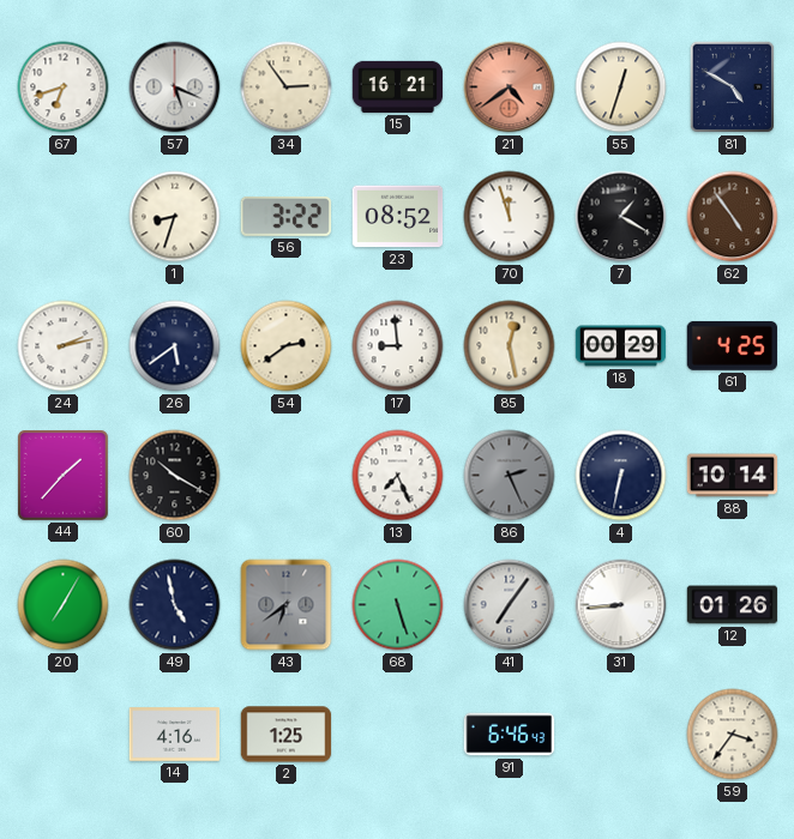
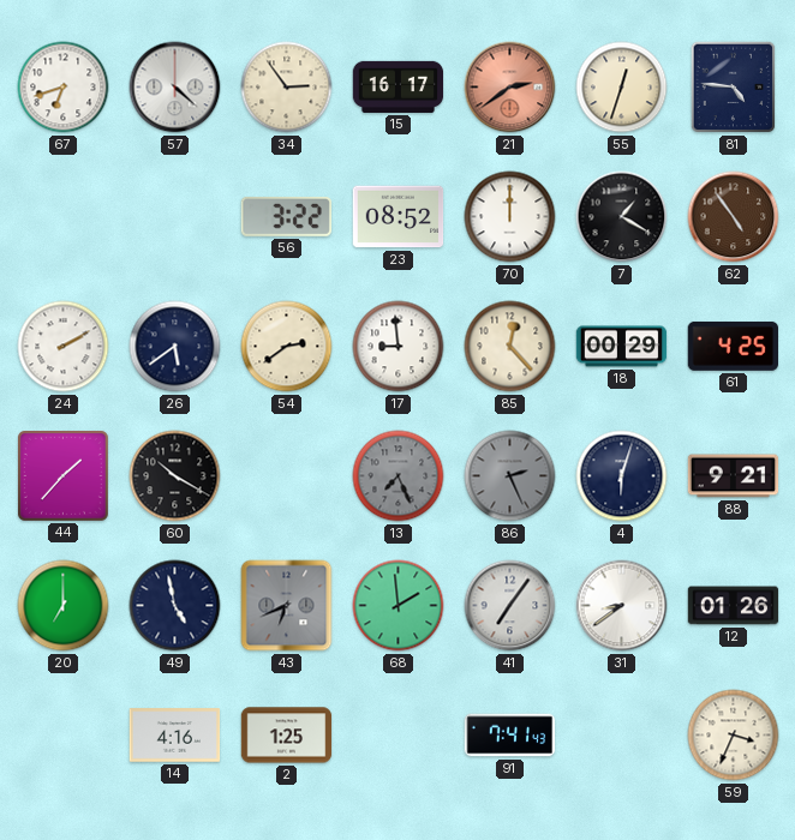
57: 5:19 -> 4:22 (175, 88)
15: 16:21 -> 16:17 (399, 86)
21: 4:39 -> 2:39 (510, 88)
81: 4:50 -> 4:46 (734, 88)
1: 8:33 -> none (175, 217)
70: 11:57 -> 12:00 (510, 217)
24: 2:13 -> 2:10 (64, 347)
85: 12:28 -> 12:23 (510, 347)
13 dial: white -> grey (399, 476)
4: 6:32 -> 6:03 (622, 476)
88: 10:14 -> 9:21 (734, 476)
20: 7:05 -> 7:00 (64, 606)
43: 6:39 -> 6:41 (287, 606)
68: 5:27 -> 1:59 (399, 606)
31: 8:44 -> 8:39 (622, 606)
91: 6:46 -> 7:41 (510, 736)
59: 3:36 -> 3:34 (734, 736)
